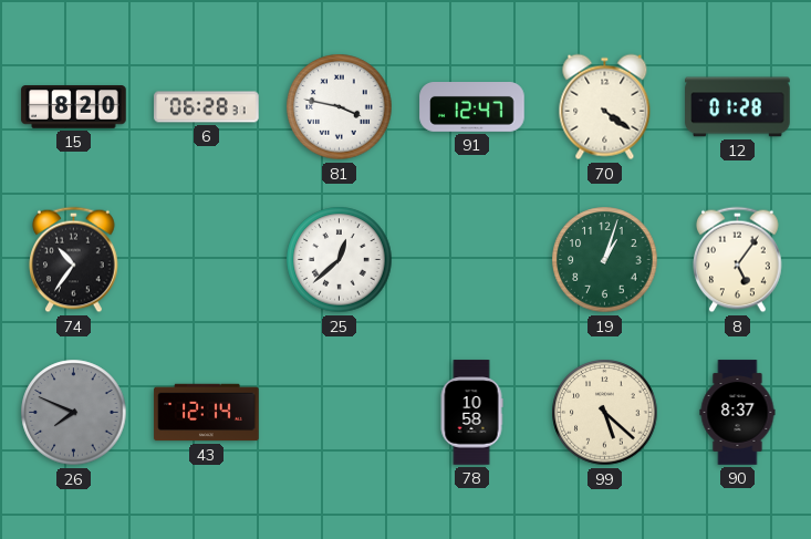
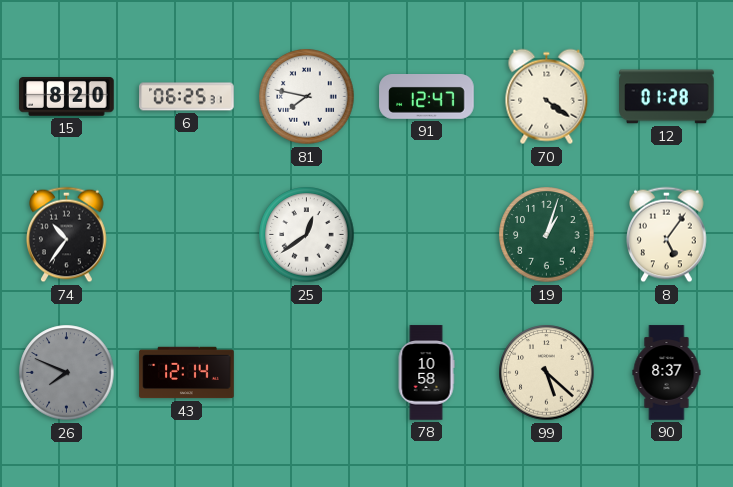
6: 06:28 -> 06:25 (187, 97)
81: 3:47 -> 7:47 (307, 97)
25: 12:38 -> 12:39 (307, 235)
